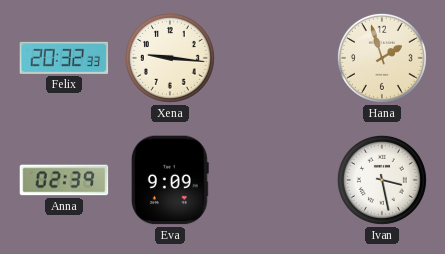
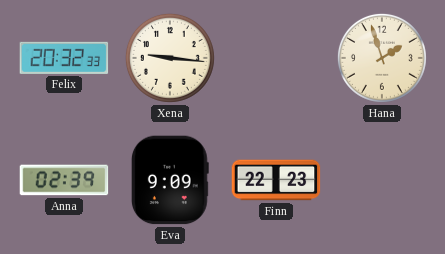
Finn: none -> 22:23 (276, 180)
Ivan: 3:28 -> none (382, 180)
